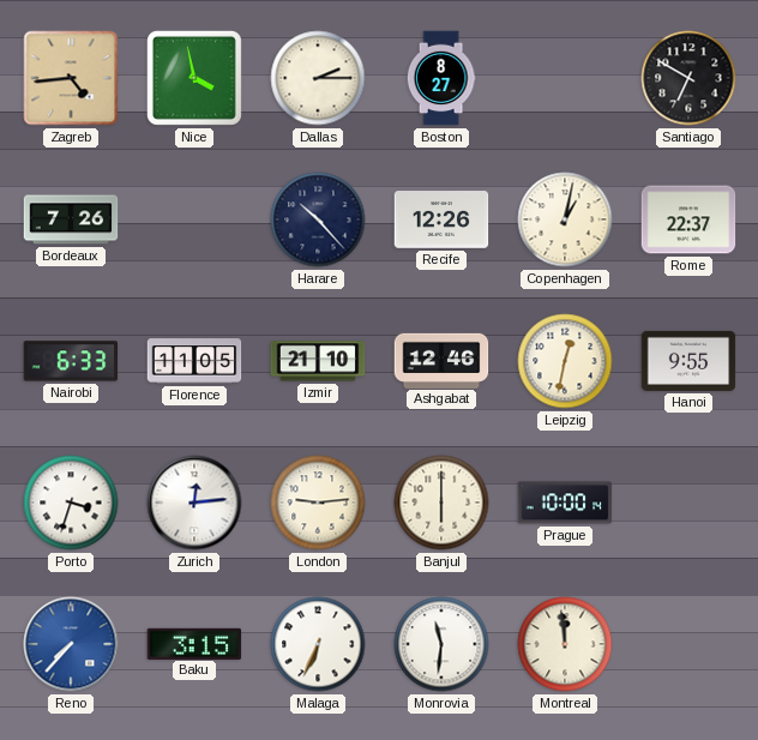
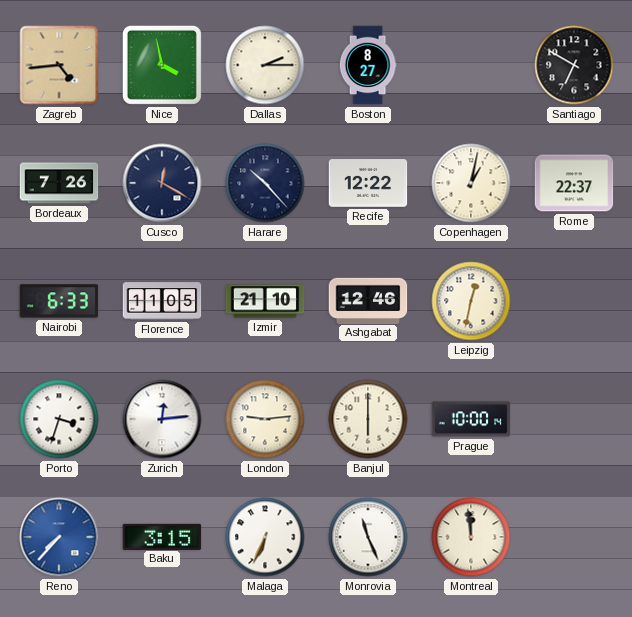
Cusco: none -> 12:20 (162, 183)
Recife: 12:26 -> 12:22 (368, 183)
Hanoi: 9:55 -> none (688, 361)
Monrovia: 11:31 -> 11:26 (368, 537)
